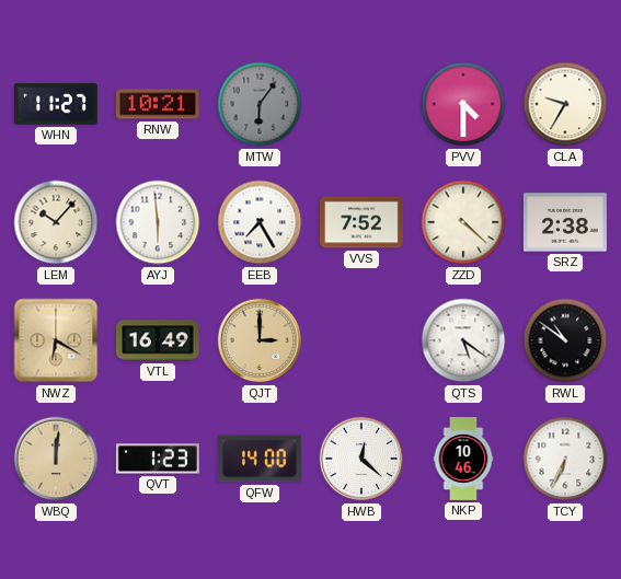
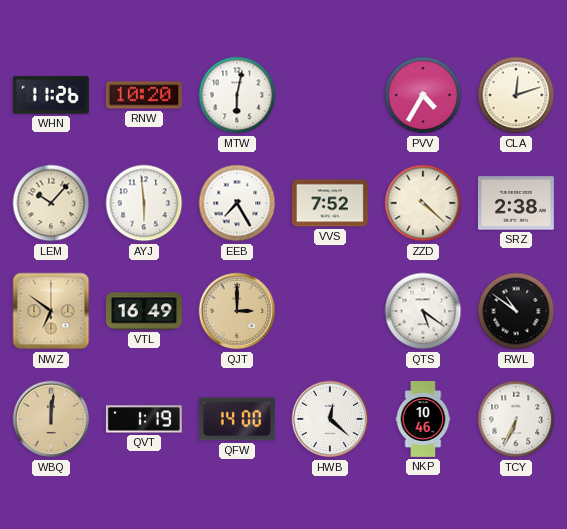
WHN: 11:27 -> 11:26 (51, 95)
RNW: 10:21 -> 10:20 (144, 95)
MTW: 6:06 -> 6:02 (237, 95)
MTW dial: grey -> white (237, 95)
PVV: 4:30 -> 4:35 (423, 95)
CLA: 9:35 -> 12:12 (516, 95)
NWZ: 6:20 -> 6:51 (51, 311)
QVT: 1:23 -> 1:19 (144, 419)
